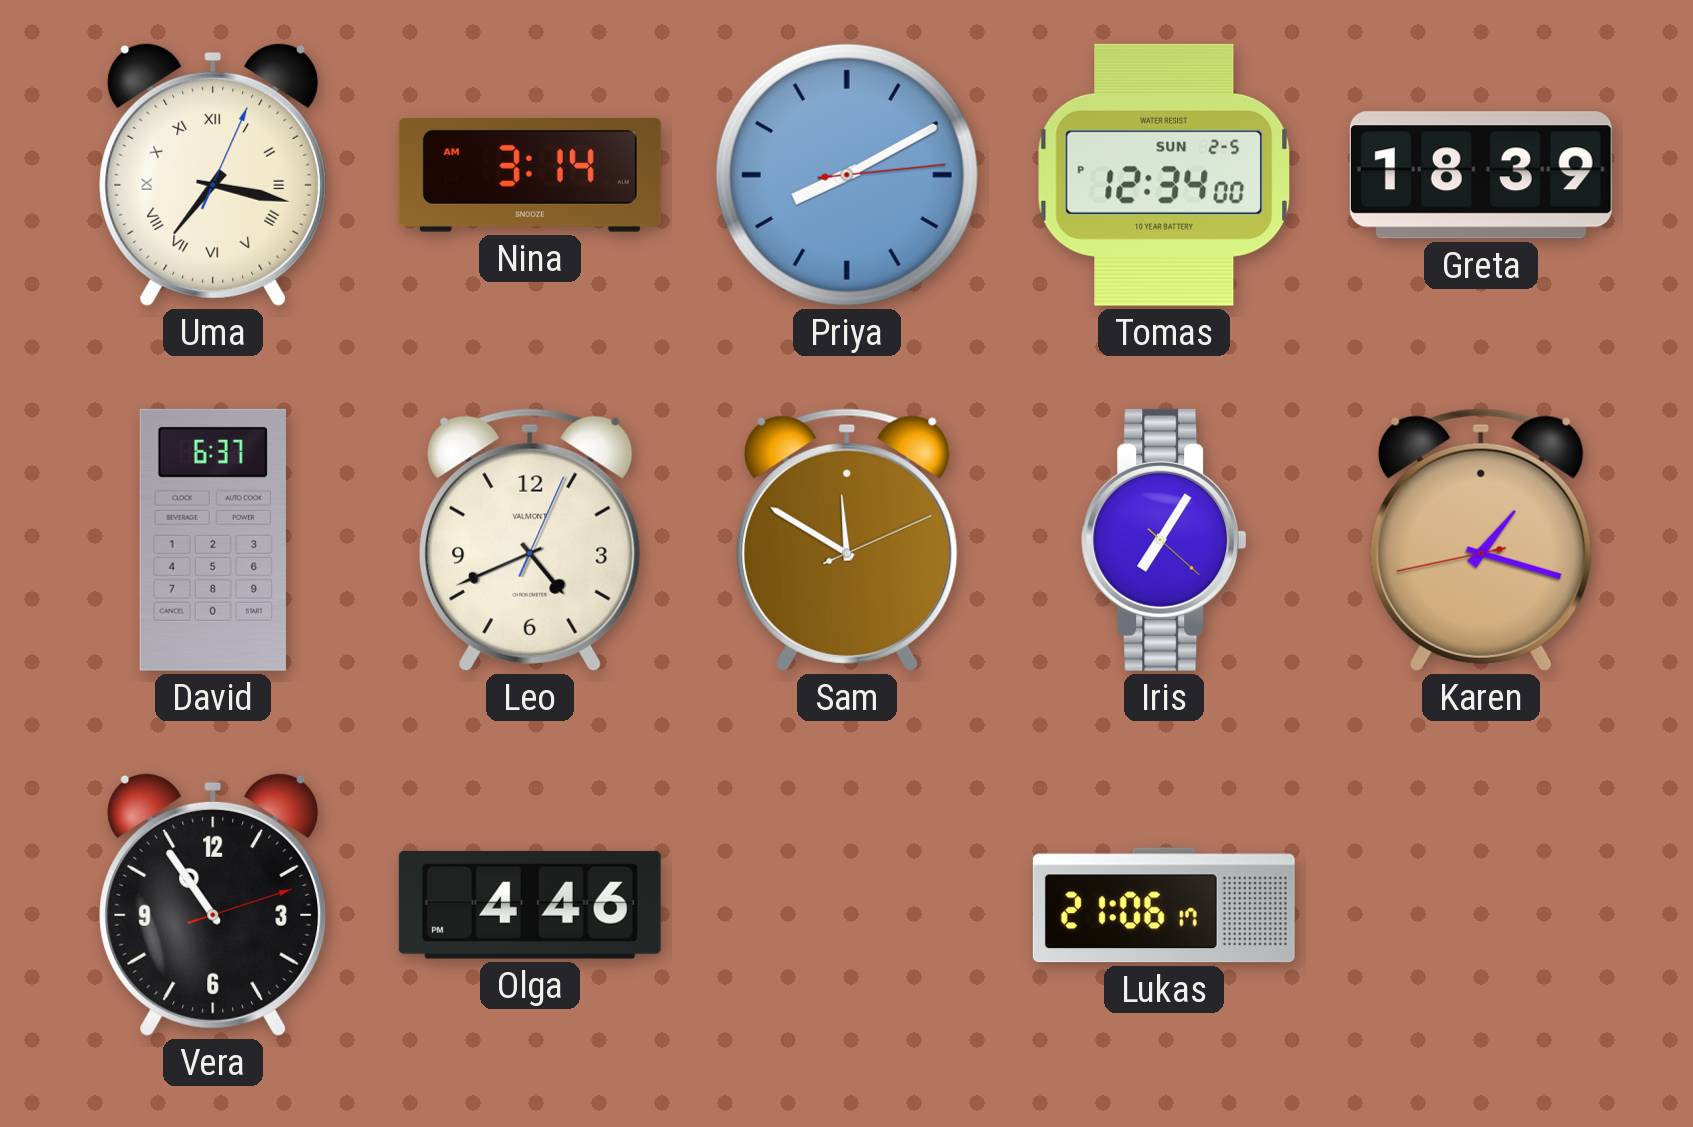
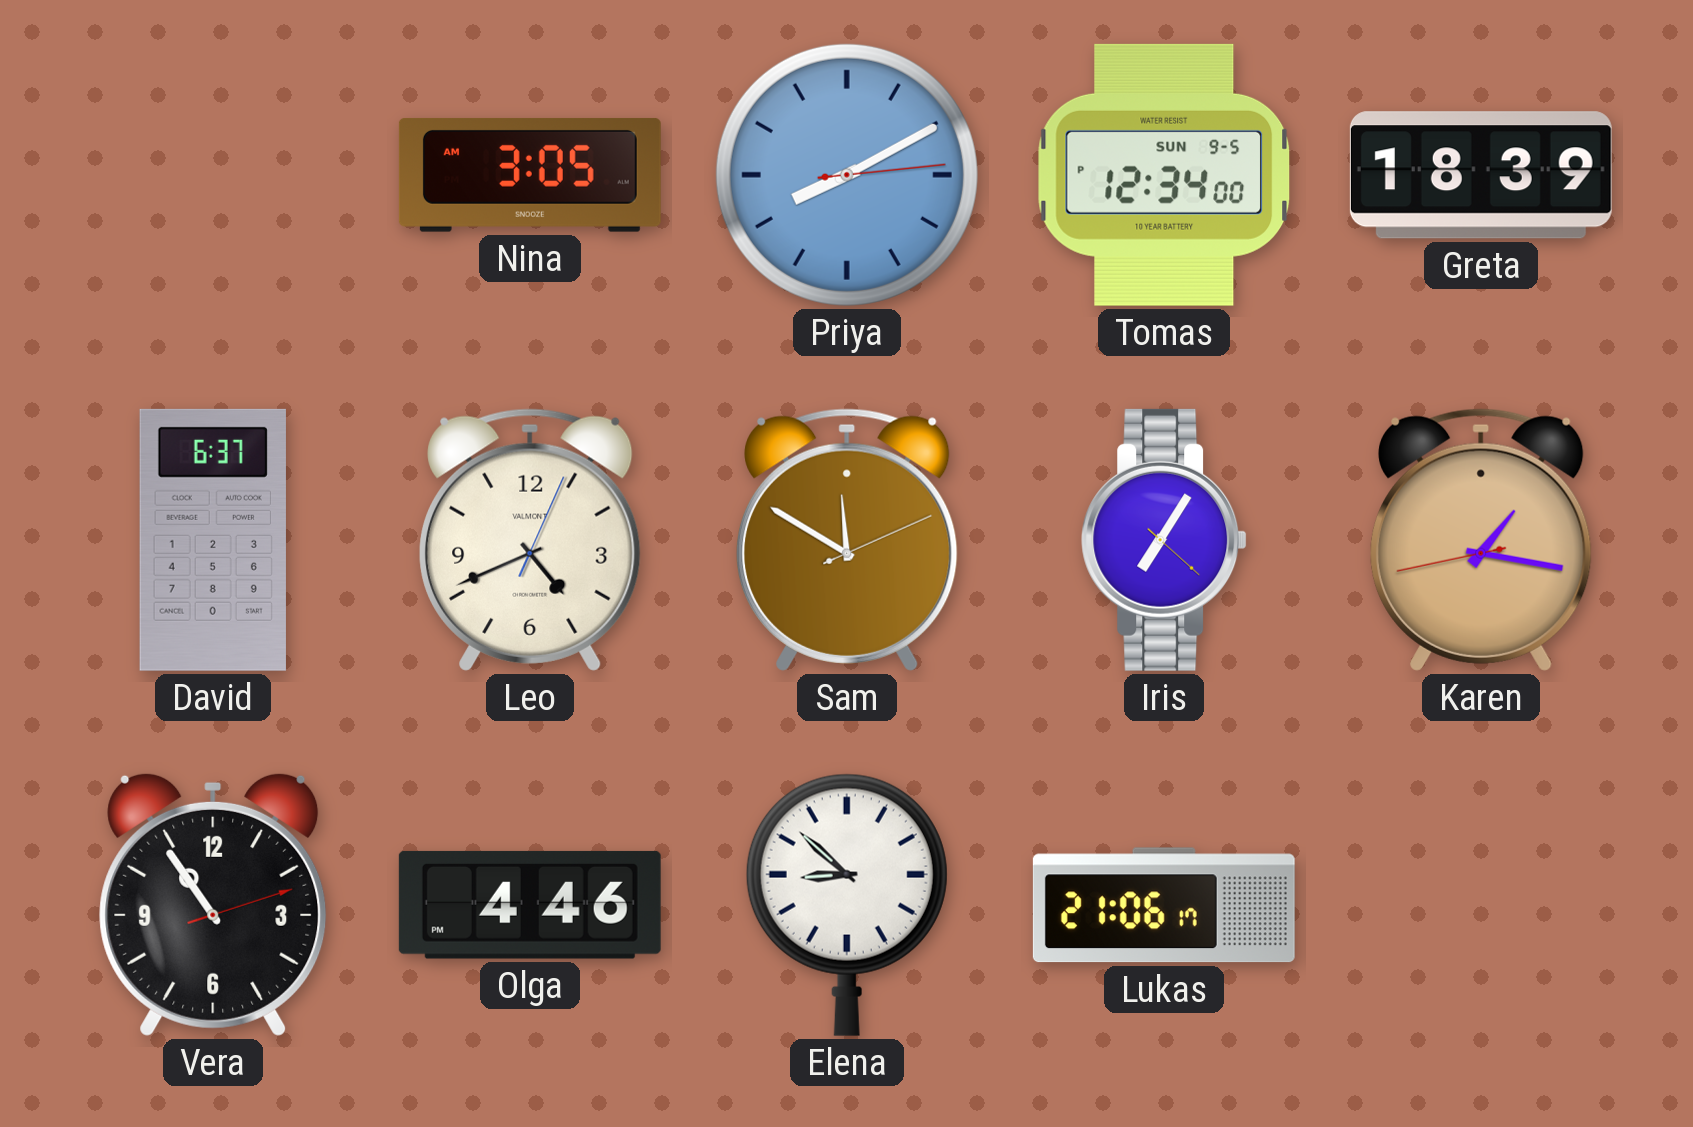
Uma: 7:17 -> none (213, 174)
Nina: 3:14 -> 3:05 (530, 175)
Tomas date: SUN 2-5 -> SUN 9-5 (1164, 175)
Karen: 1:17 -> 1:16 (1481, 540)
Elena: none -> 8:52 (847, 905)
